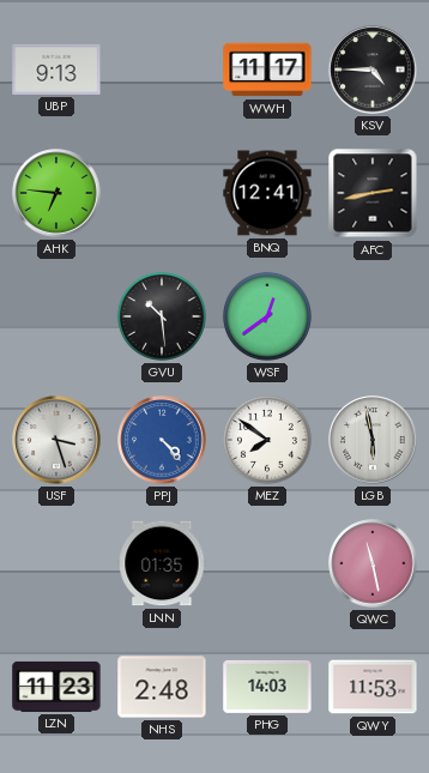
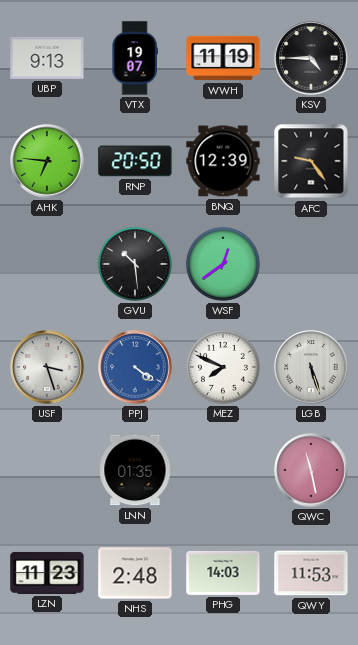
VTX: none -> 19:07 (135, 58)
WWH: 11:17 -> 11:19 (223, 58)
RNP: none -> 20:50 (135, 161)
BNQ: 12:41 -> 12:39 (223, 161)
AFC: 2:43 -> 9:24 (311, 161)
PPJ: 4:23 -> 4:21 (135, 367)
MEZ: 7:51 -> 7:49 (223, 367)
LGB: 5:58 -> 5:27 (311, 367)
